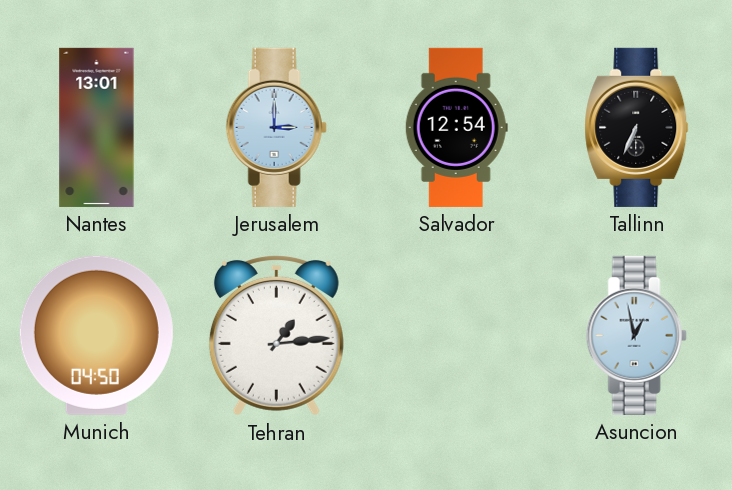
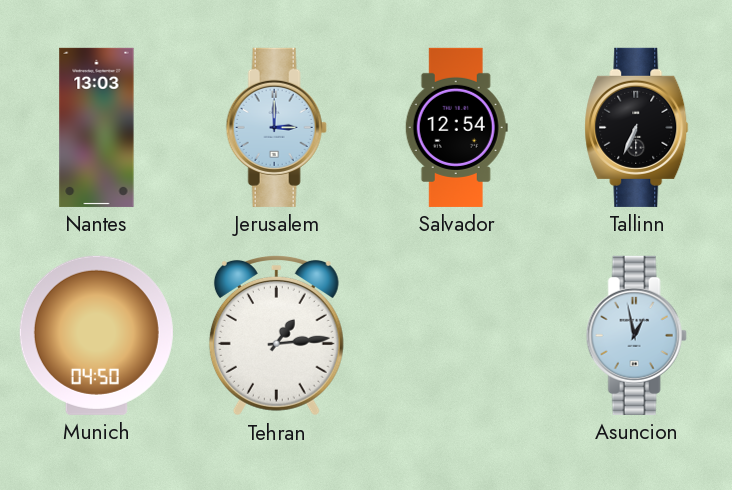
Nantes: 13:01 -> 13:03 (97, 127)
